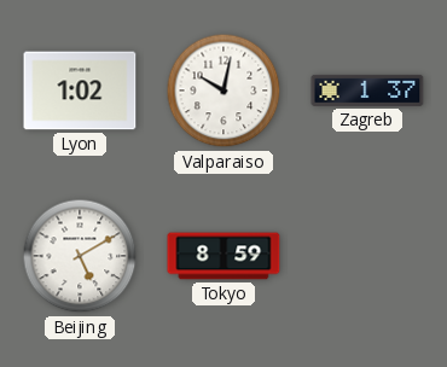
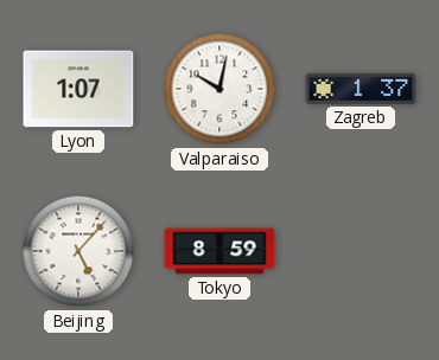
Lyon: 1:02 -> 1:07 (78, 89)
Beijing: 5:10 -> 5:07 (78, 251)
